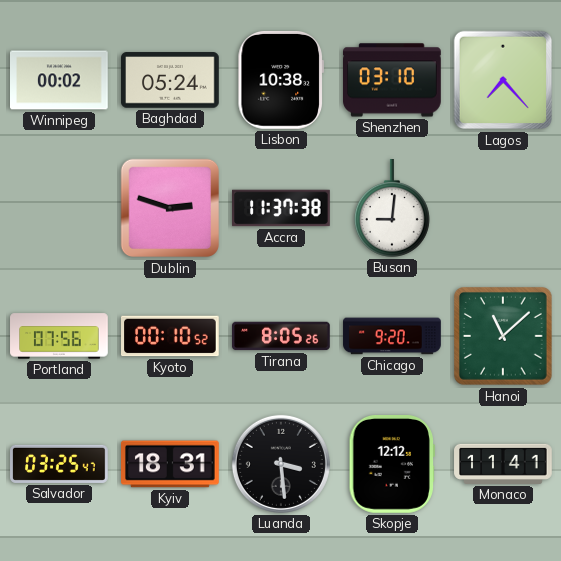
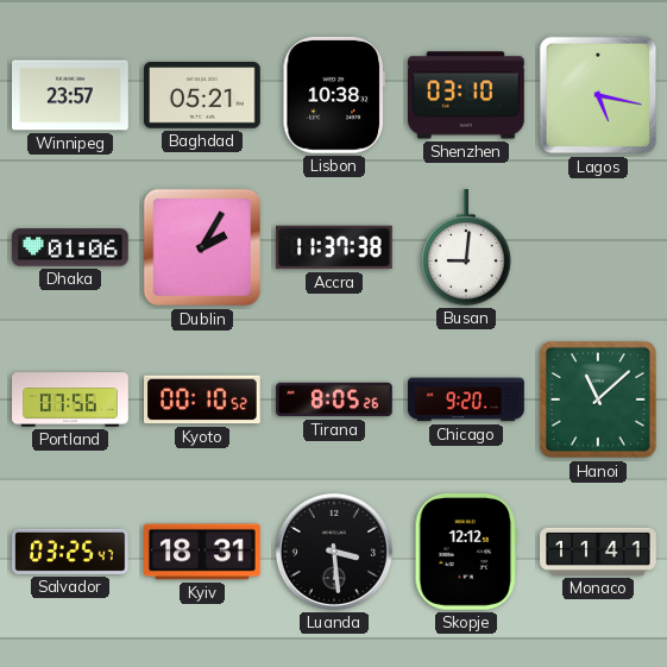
Winnipeg: 00:02 -> 23:57 (71, 95)
Baghdad: 05:24 -> 05:21 (203, 95)
Lagos: 7:23 -> 5:17 (598, 95)
Dhaka: none -> 01:06 (70, 247)
Dublin: 2:48 -> 2:05 (202, 247)
